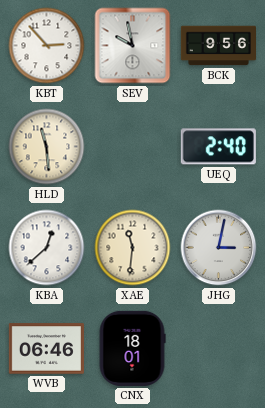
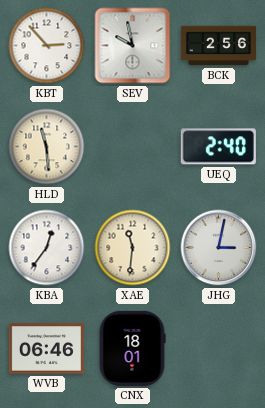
BCK: 9:56 -> 2:56 (218, 46)
KBA: 12:38 -> 12:36 (47, 248)
